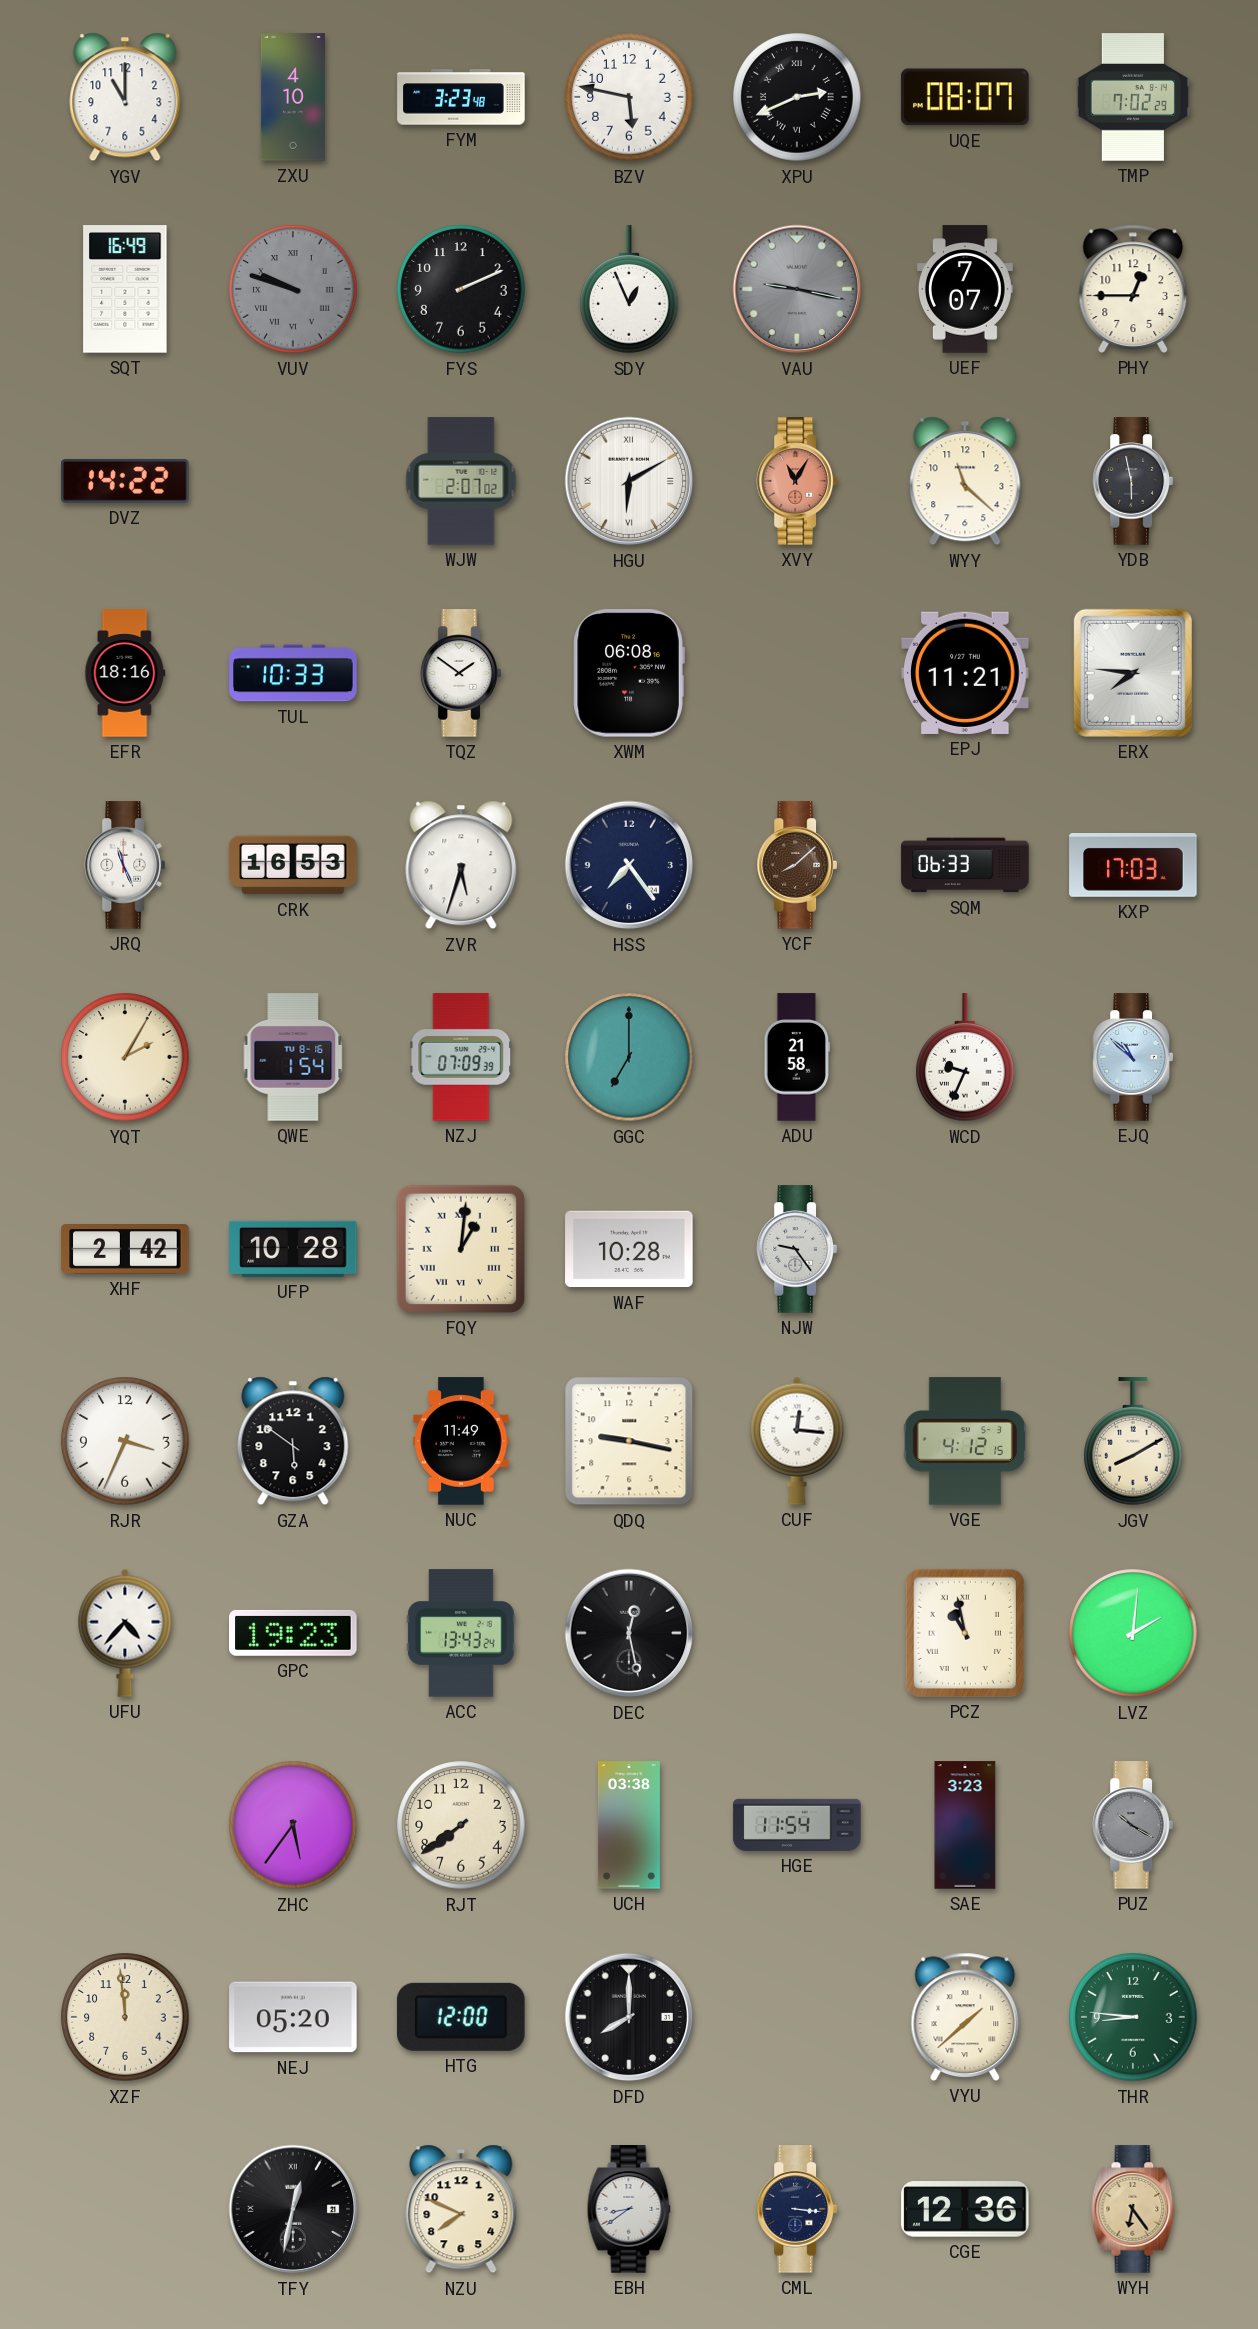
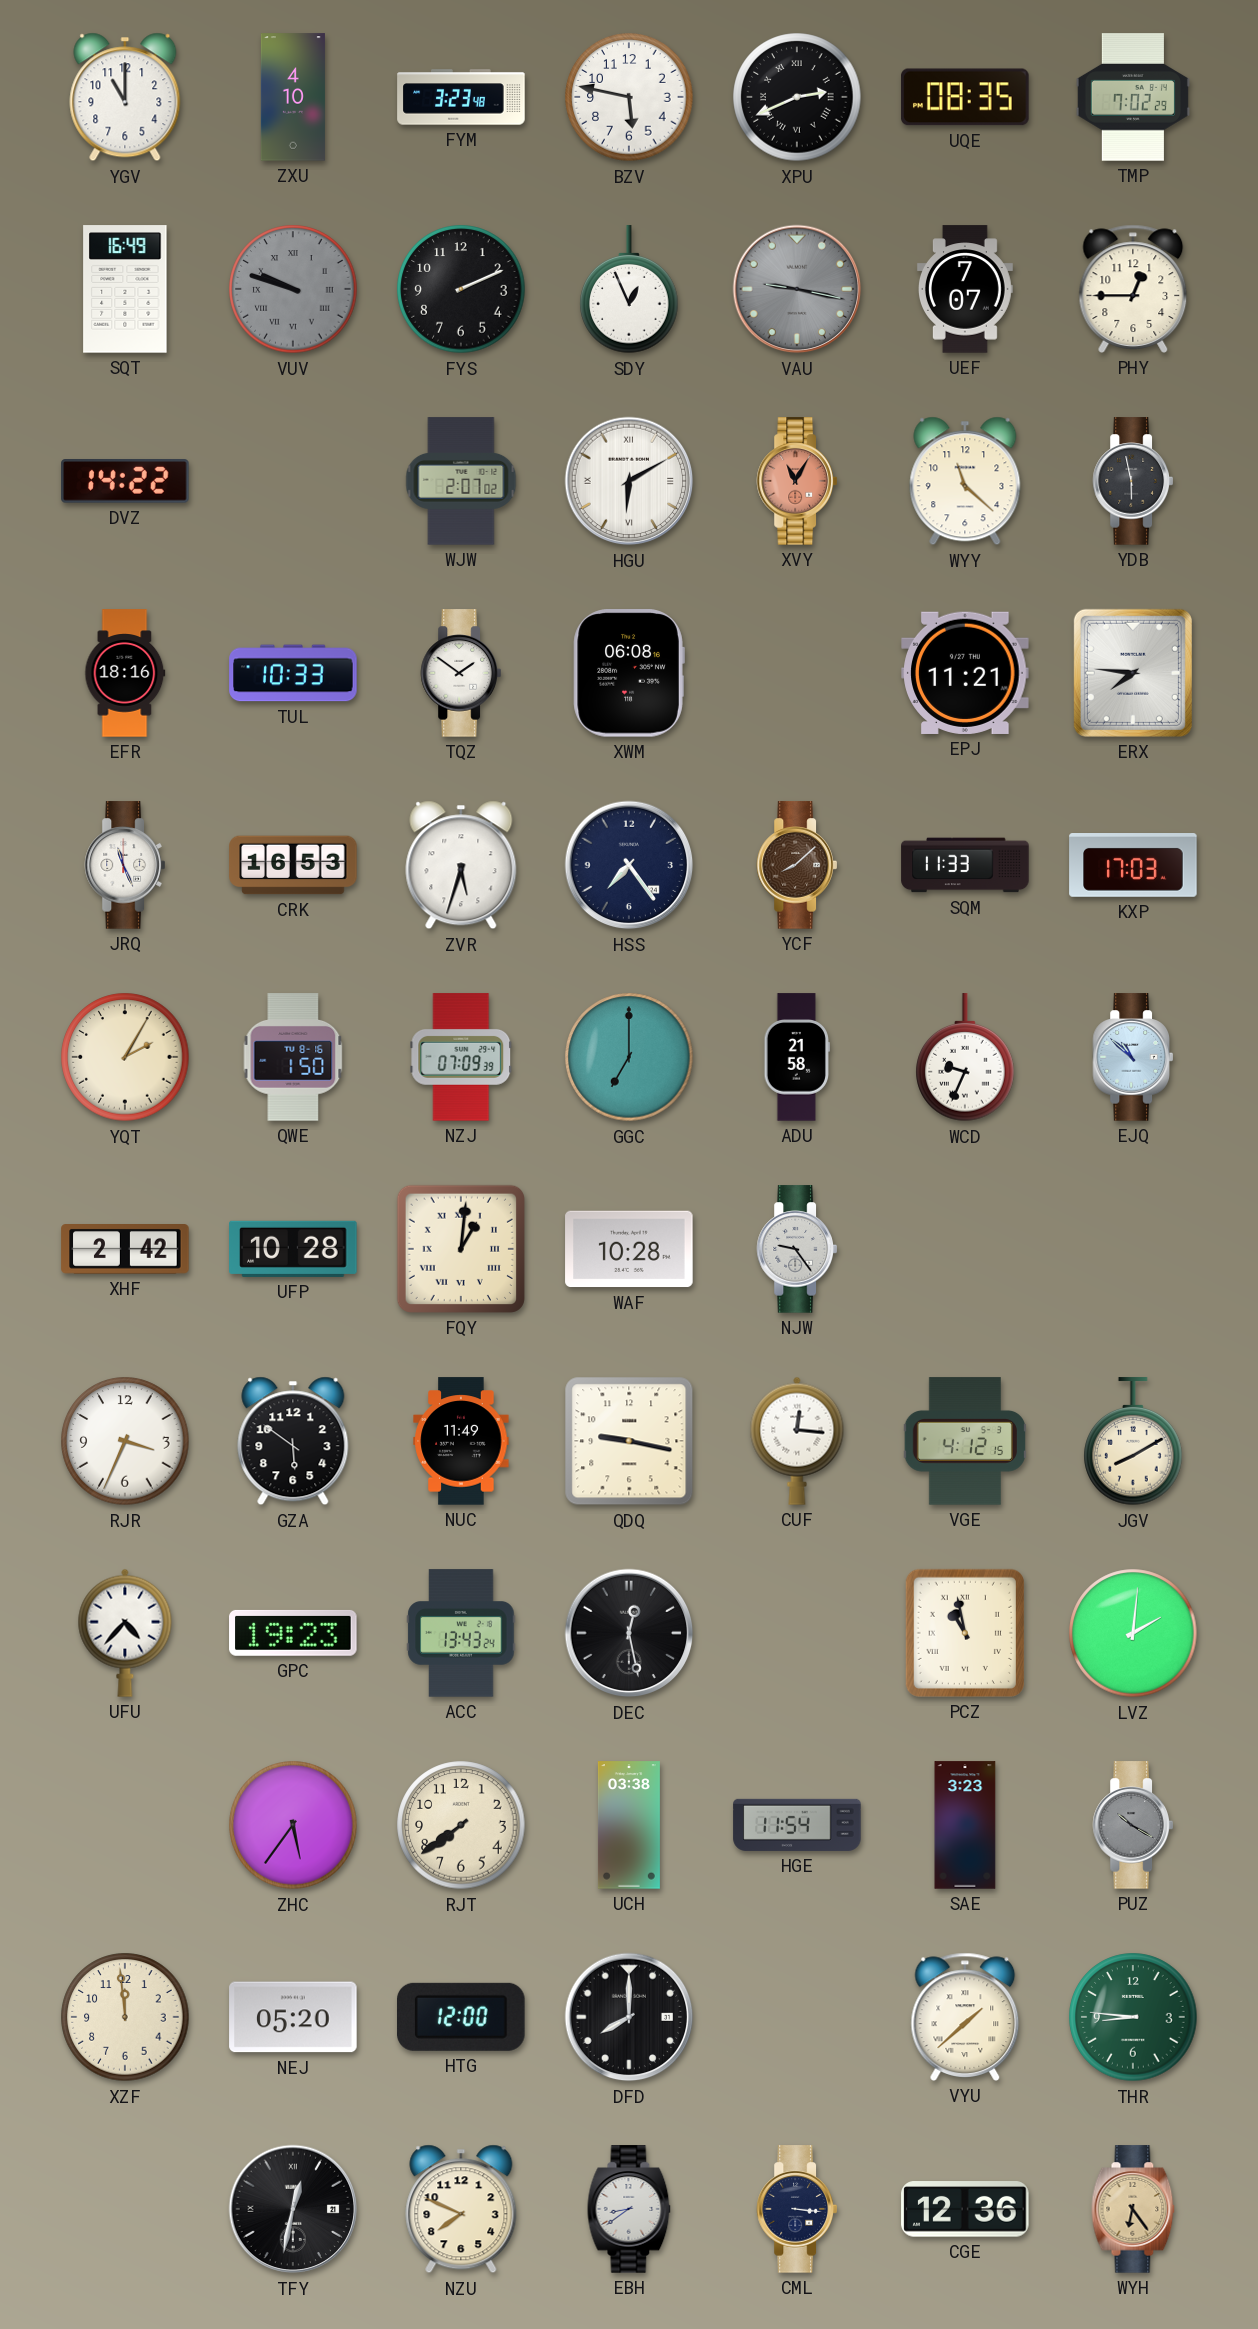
UQE: 08:07 -> 08:35 (965, 97)
SQM: 06:33 -> 11:33 (965, 865)
QWE: 1:54 -> 1:50 (293, 1057)
